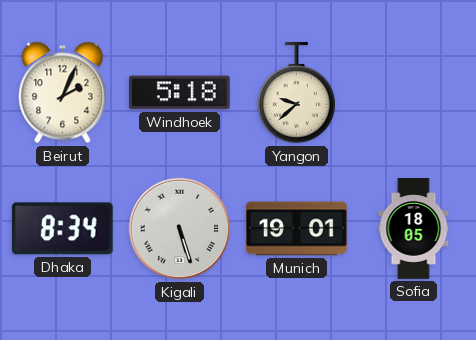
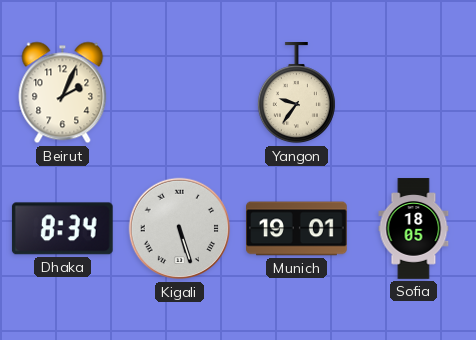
Windhoek: 5:18 -> none (180, 93)
Yangon: 9:38 -> 9:36 (296, 94)
